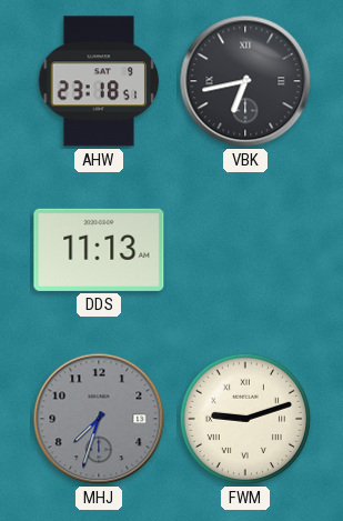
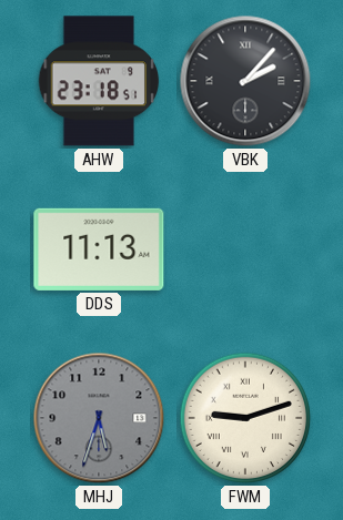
VBK: 6:43 -> 2:07 (245, 81)
MHJ: 7:33 -> 5:33 (99, 418)
